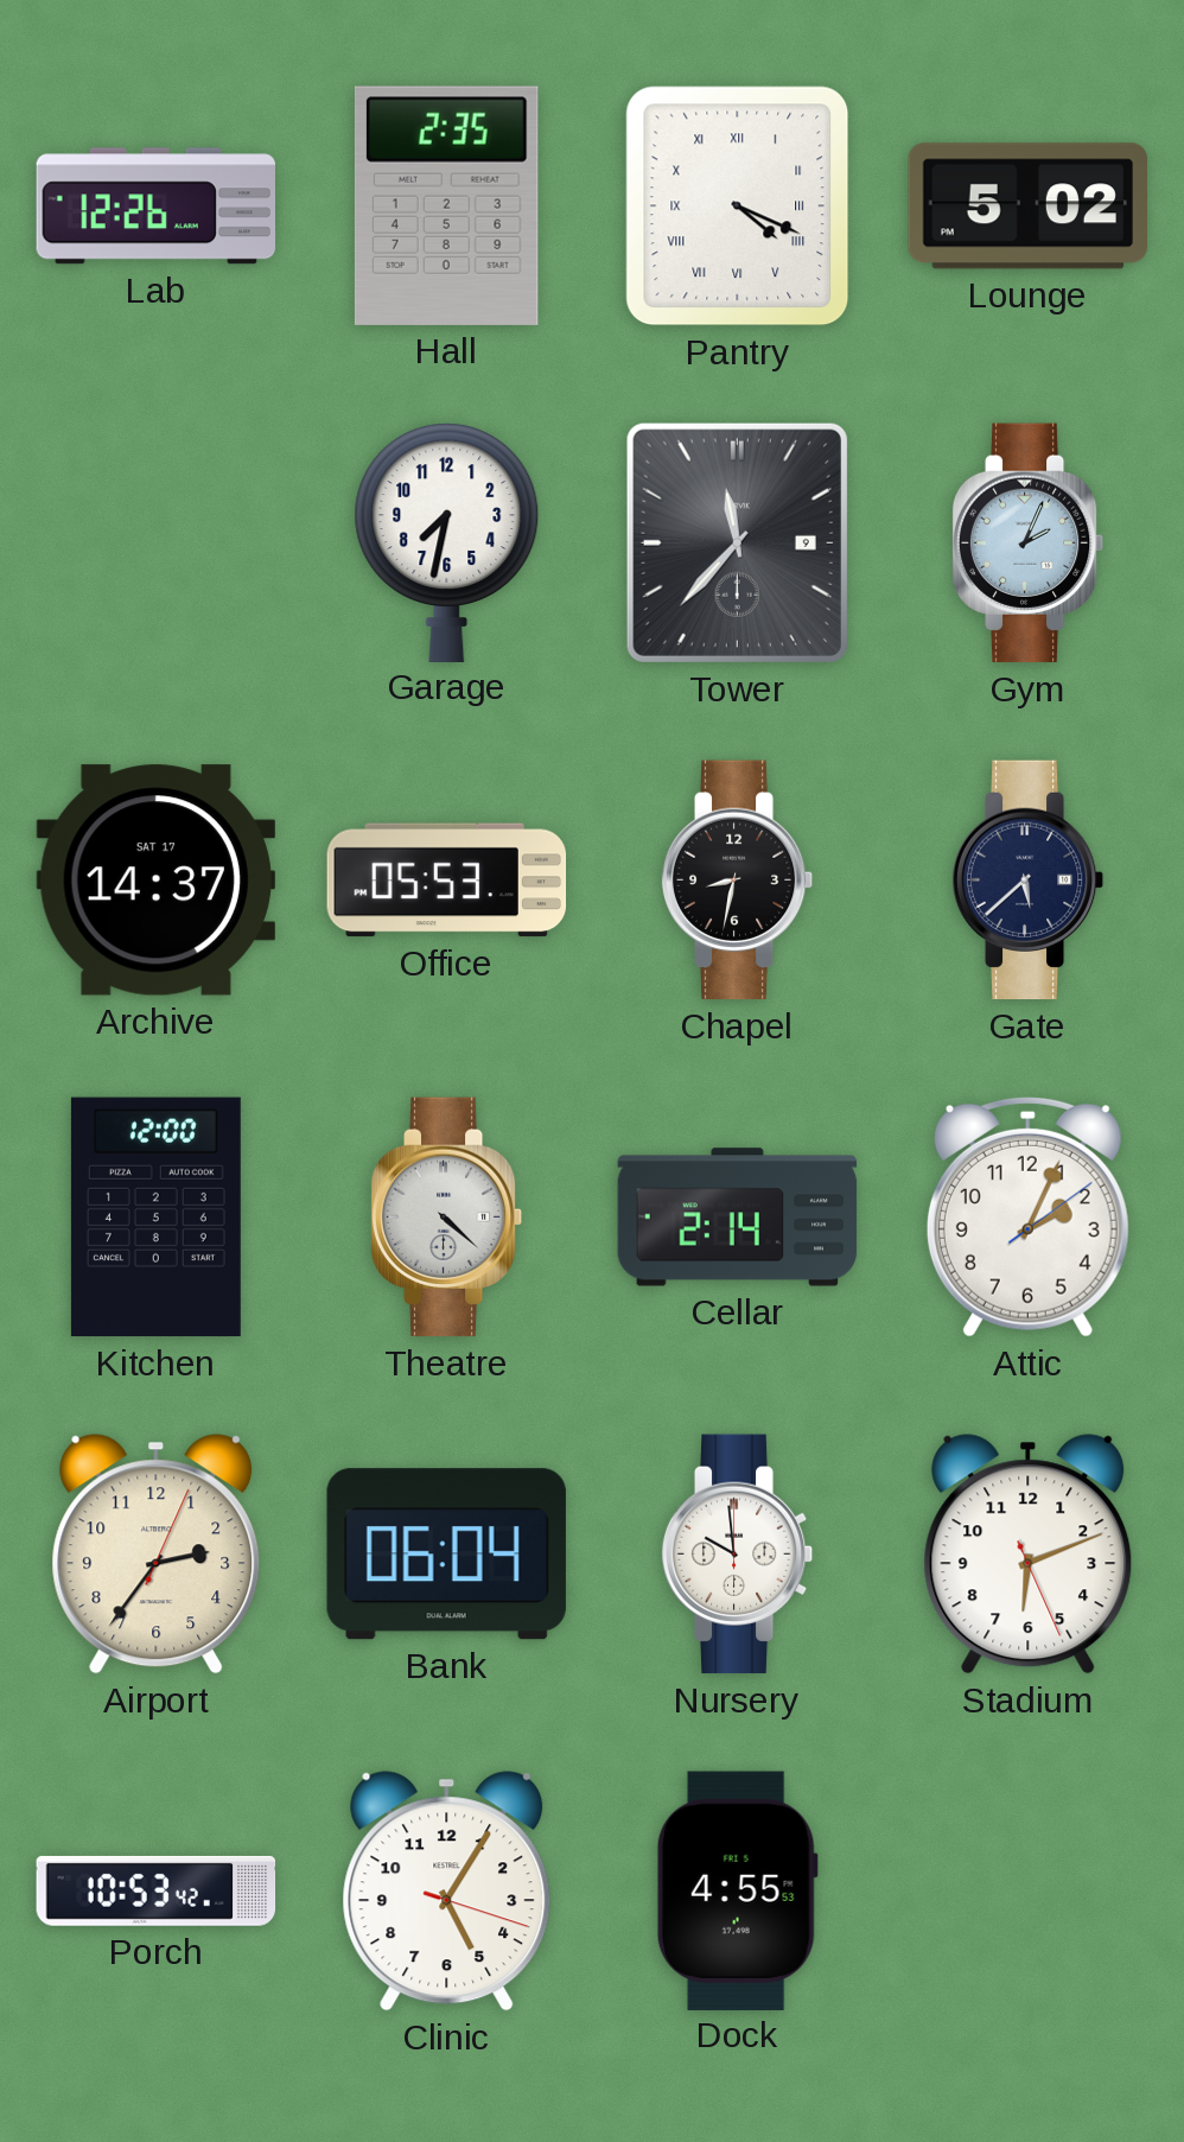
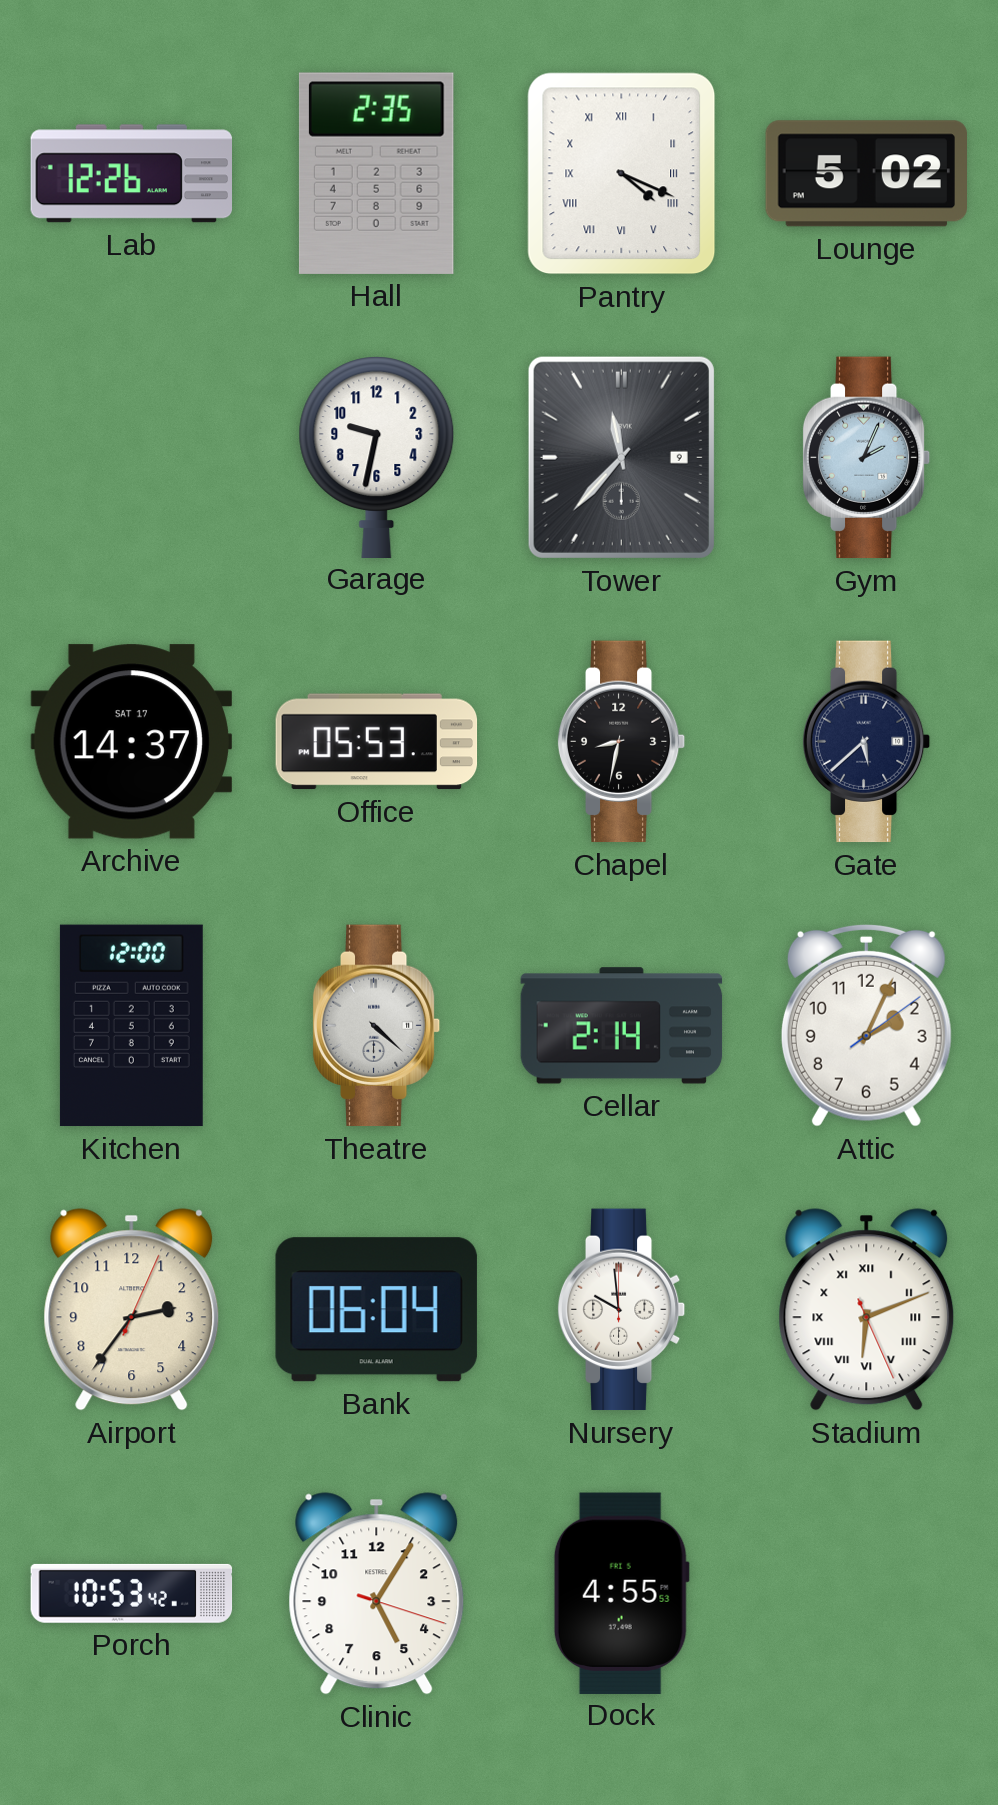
Garage: 7:32 -> 9:32 (377, 457)
Stadium numerals: Arabic -> Roman (867, 1310)
